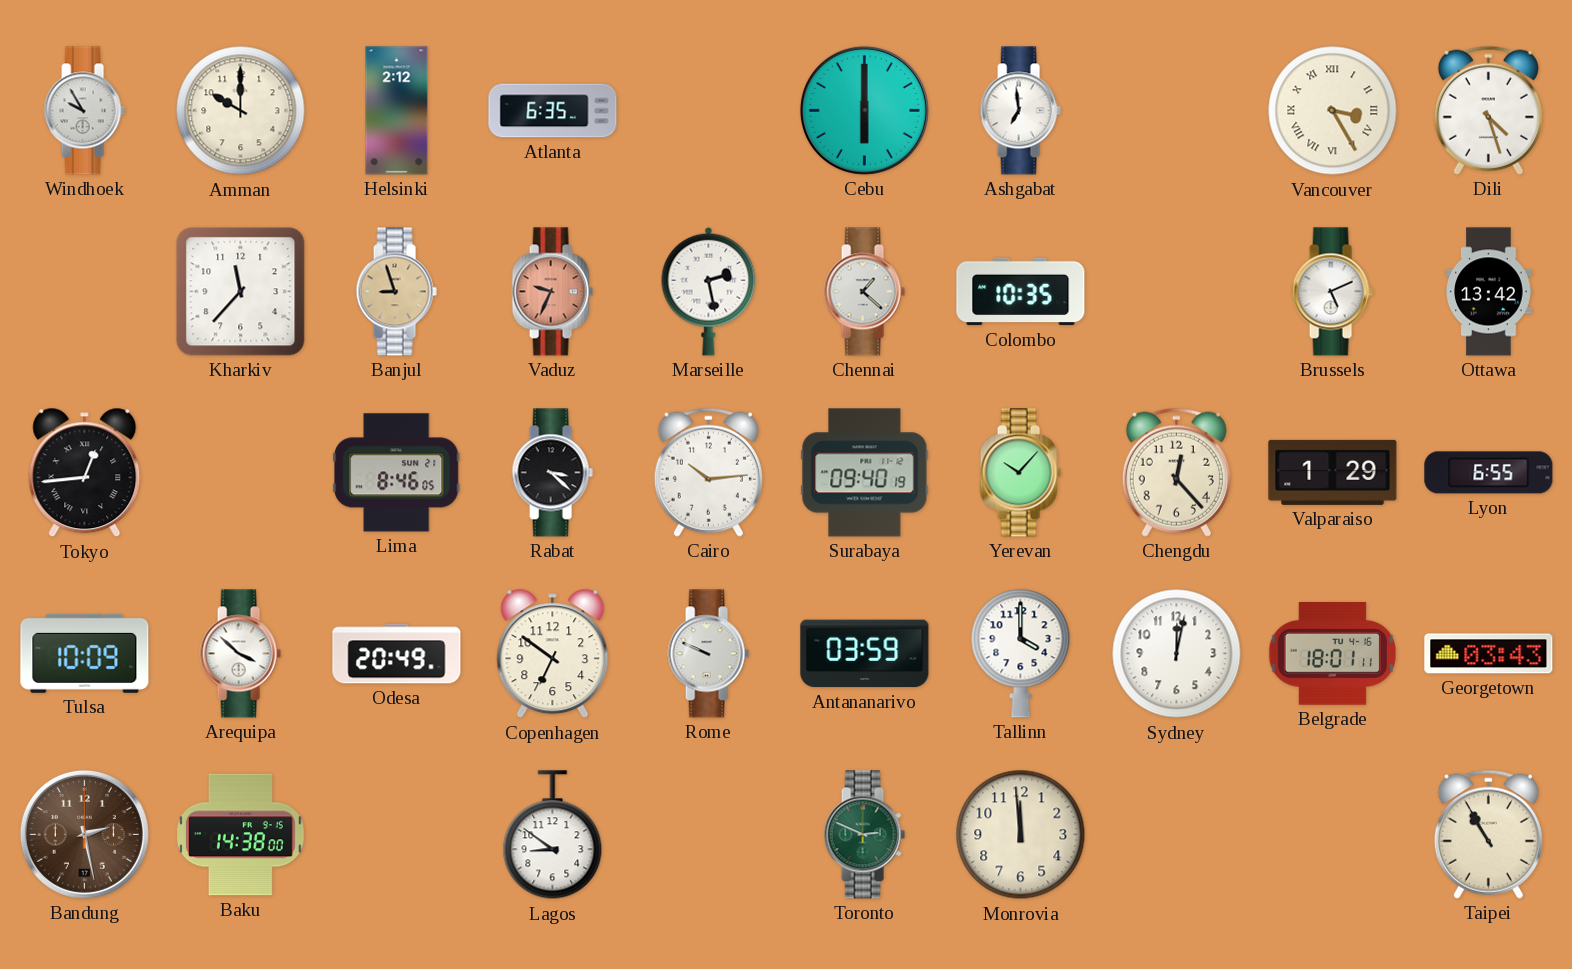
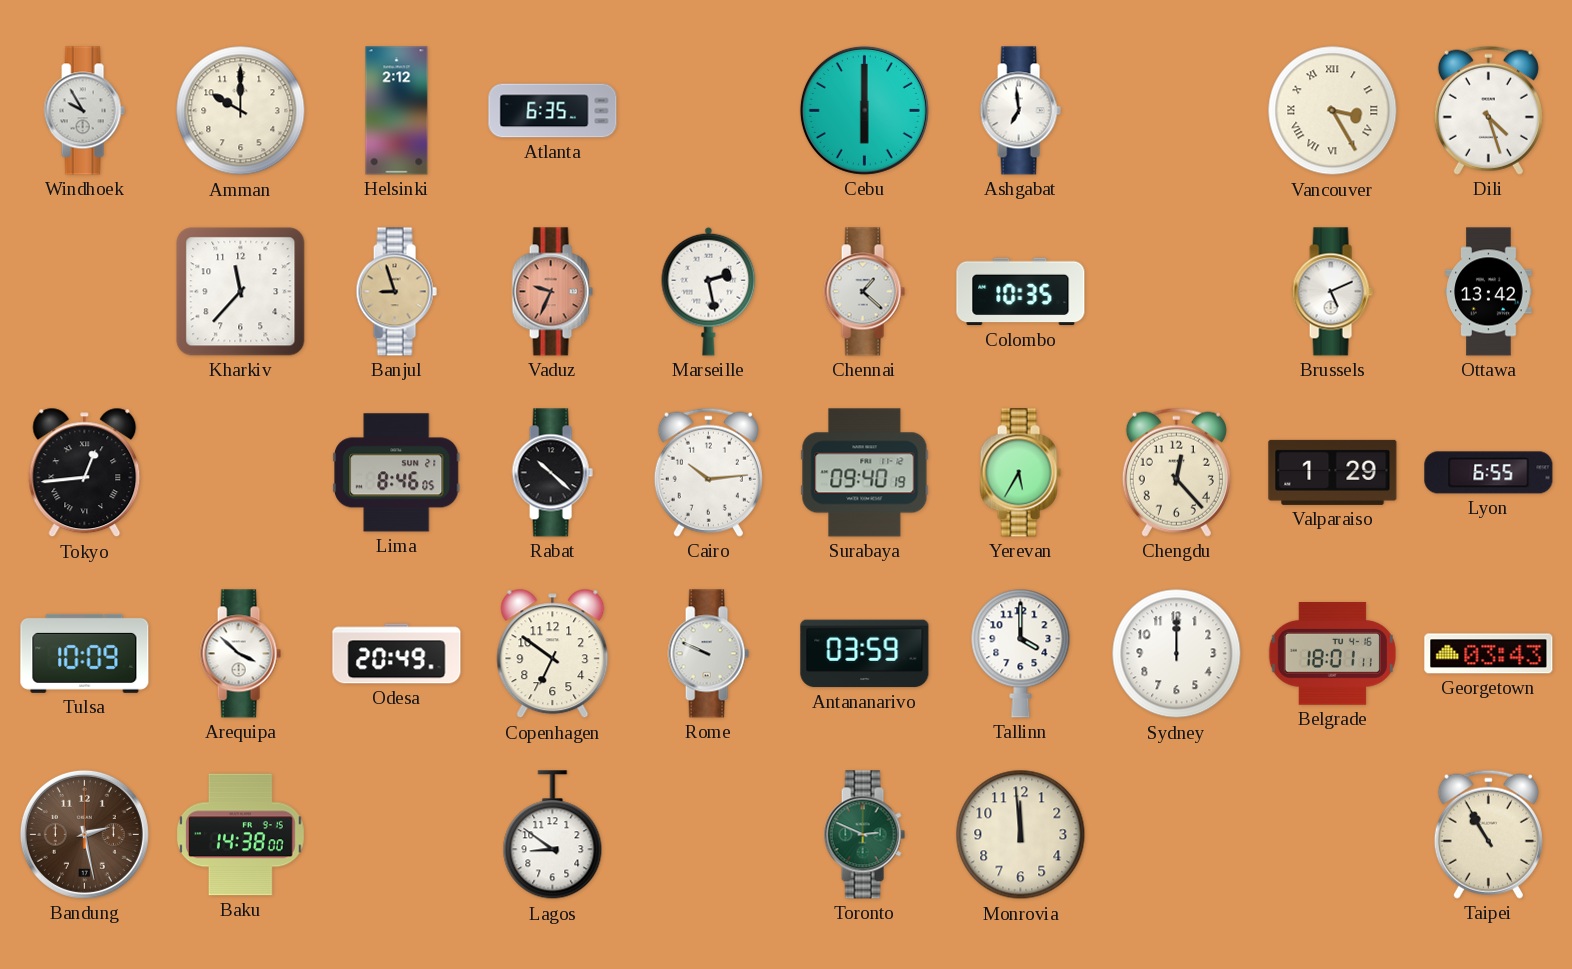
Rabat: 3:22 -> 10:22 (552, 473)
Yerevan: 10:07 -> 5:35 (1020, 473)
Sydney: 12:02 -> 12:00 (1177, 654)
